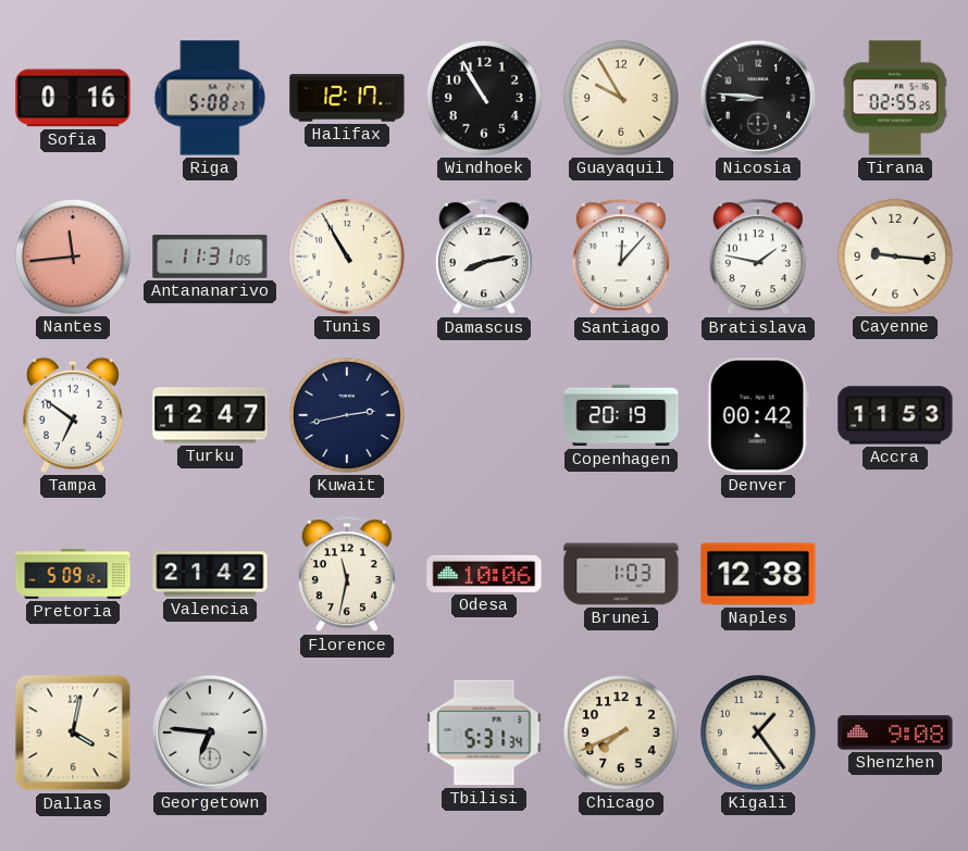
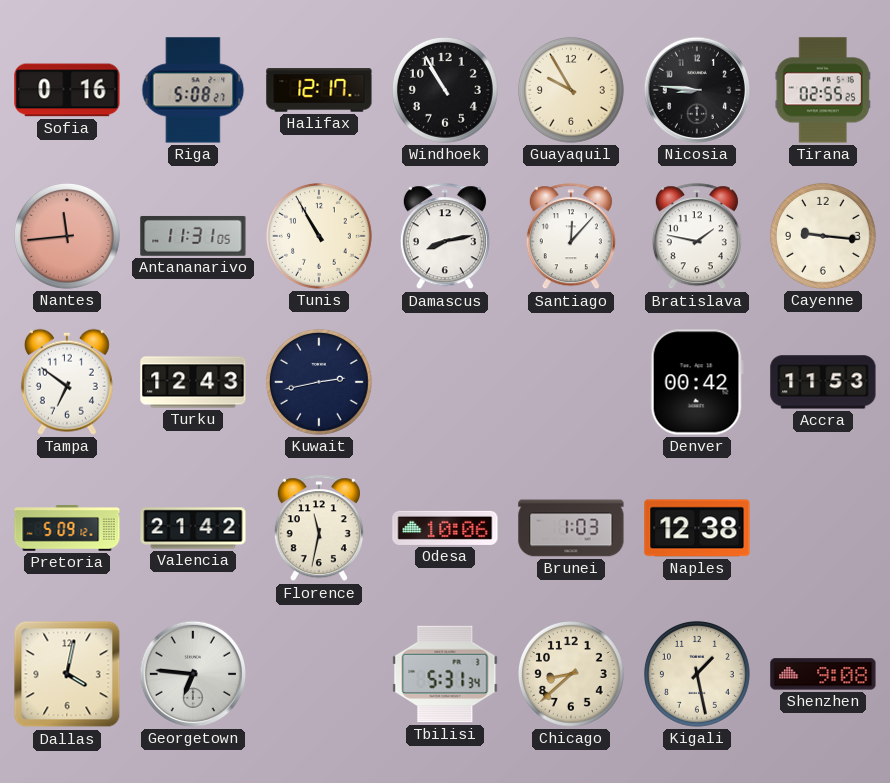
Turku: 12:47 -> 12:43 (193, 382)
Copenhagen: 20:19 -> none (621, 415)
Chicago: 7:41 -> 8:38 (571, 674)
Kigali: 1:24 -> 1:28 (697, 674)
